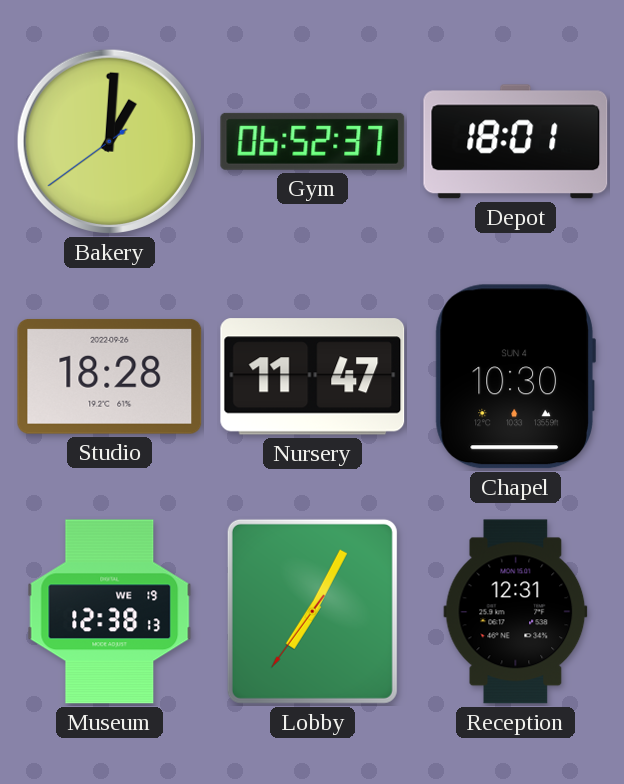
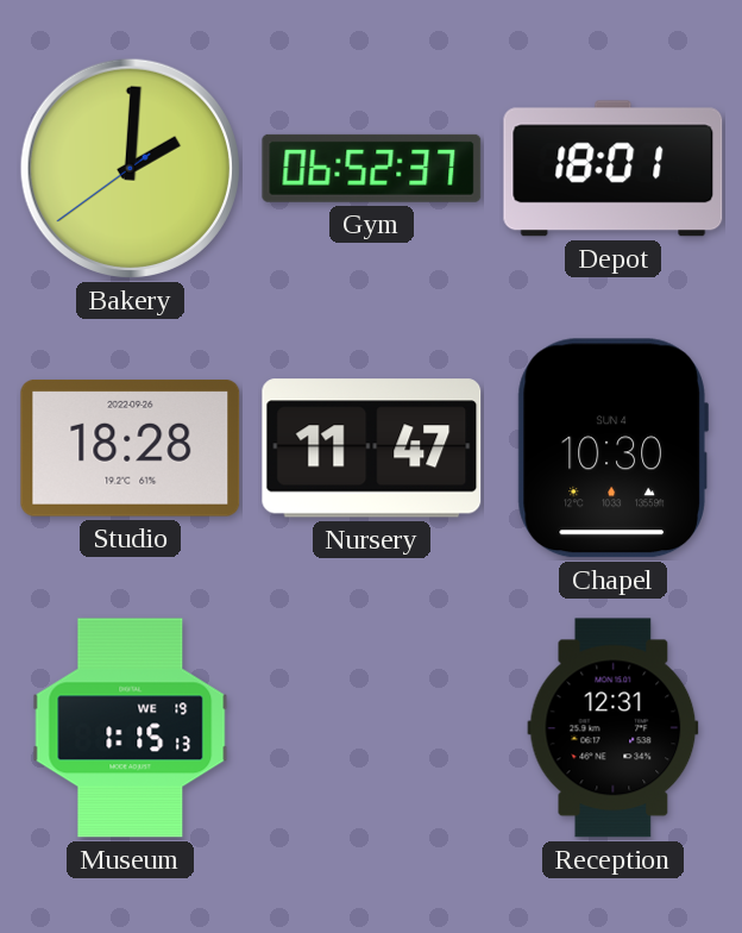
Bakery: 1:00 -> 2:00 (130, 168)
Museum: 12:38 -> 1:15 (131, 728)
Lobby: 7:04 -> none (312, 611)
